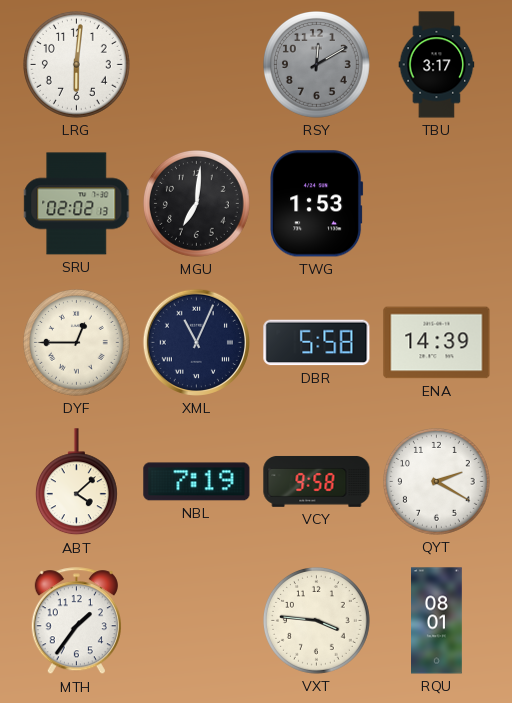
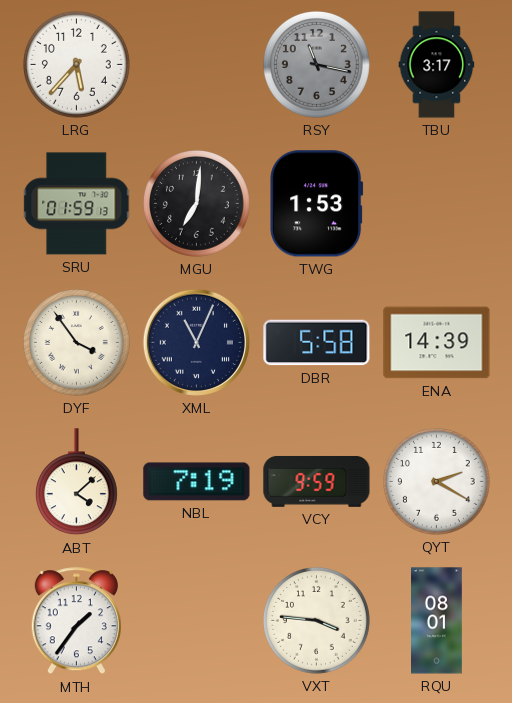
LRG: 6:01 -> 5:37 (77, 65)
RSY: 12:10 -> 11:17 (317, 65)
SRU: 02:02 -> 01:59 (77, 204)
DYF: 12:45 -> 3:54 (77, 343)
VCY: 9:58 -> 9:59 (317, 482)
